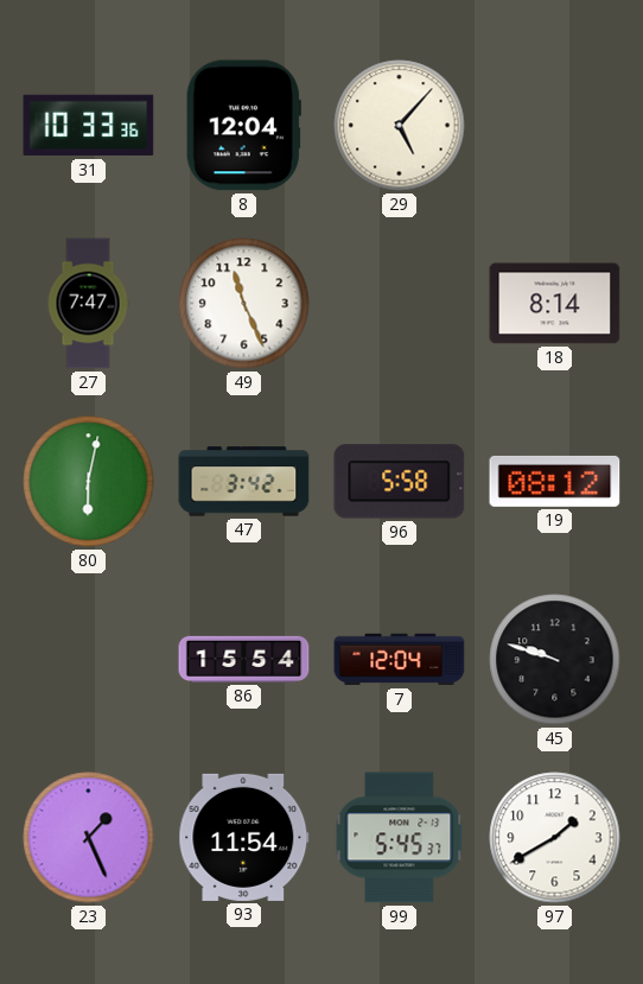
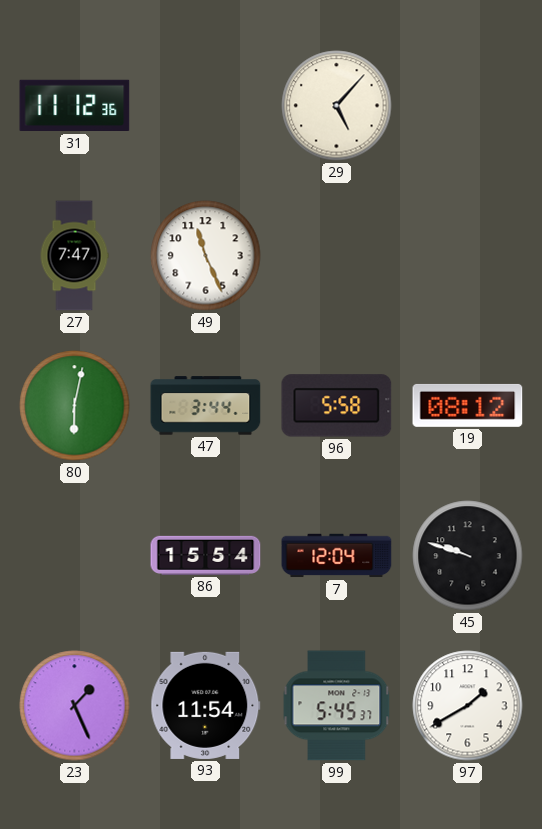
31: 10:33 -> 11:12 (75, 106)
8: 12:04 -> none (243, 126)
18: 8:14 -> none (555, 304)
47: 3:42 -> 3:44 (206, 406)
